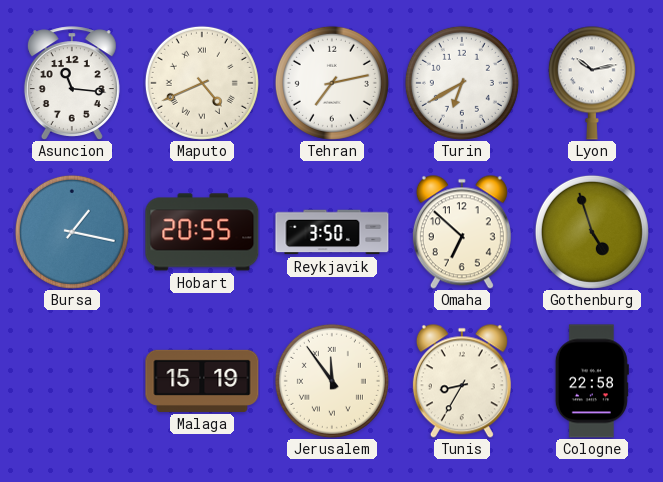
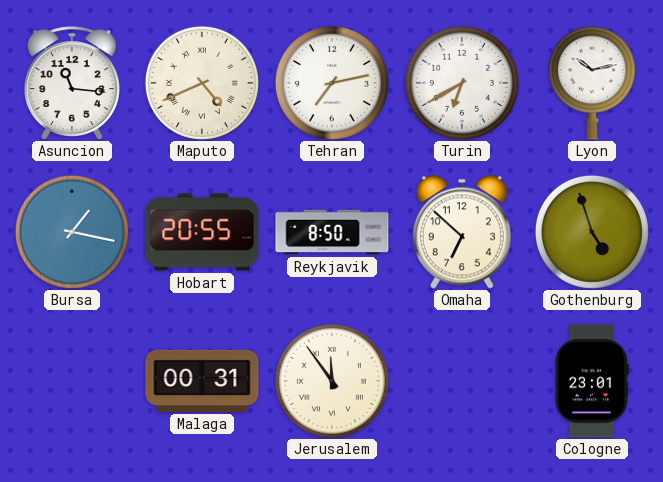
Reykjavik: 3:50 -> 8:50 (332, 232)
Malaga: 15:19 -> 00:31 (202, 381)
Tunis: 8:35 -> none (462, 381)
Cologne: 22:58 -> 23:01 (592, 381)
